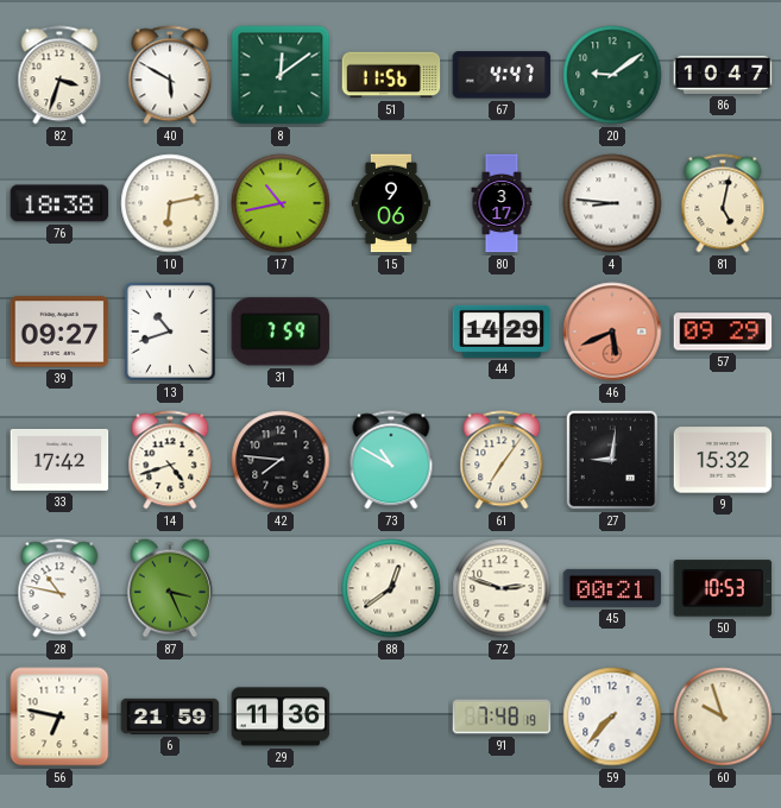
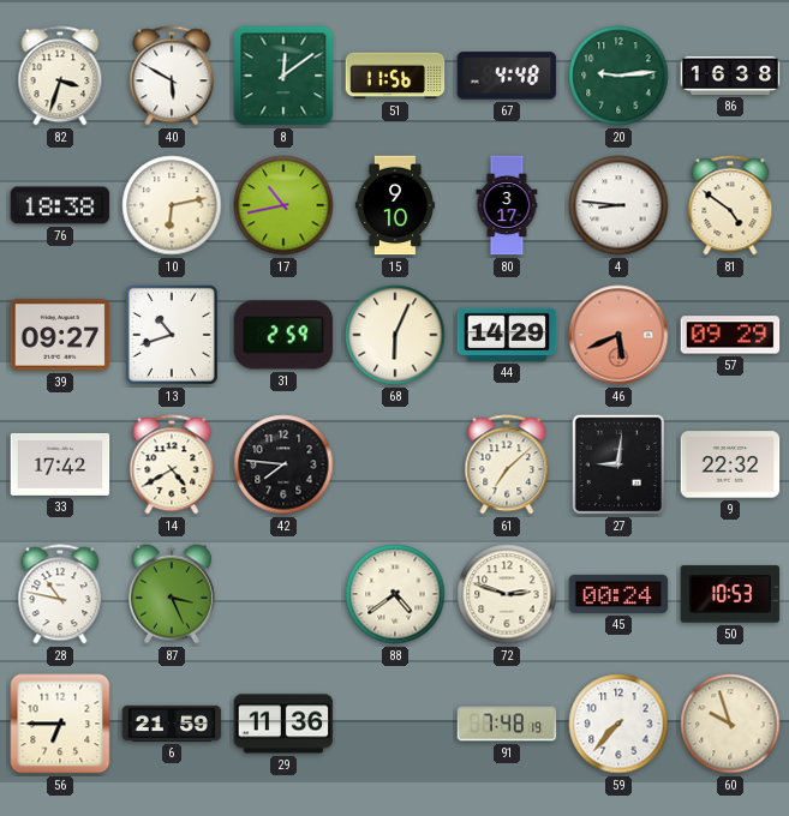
67: 4:47 -> 4:48 (507, 76)
20: 9:09 -> 9:14 (618, 76)
86: 10:47 -> 16:38 (730, 76)
15: 9:06 -> 9:10 (395, 205)
81: 5:02 -> 4:51 (730, 205)
31: 7:59 -> 2:59 (283, 335)
68: none -> 6:04 (395, 335)
14: 4:42 -> 4:40 (172, 464)
73: 10:50 -> none (391, 460)
61: 7:06 -> 7:08 (507, 464)
9: 15:32 -> 22:32 (730, 464)
88: 12:39 -> 4:39 (395, 594)
45: 00:21 -> 00:24 (618, 594)
56: 6:47 -> 6:45 (60, 724)
